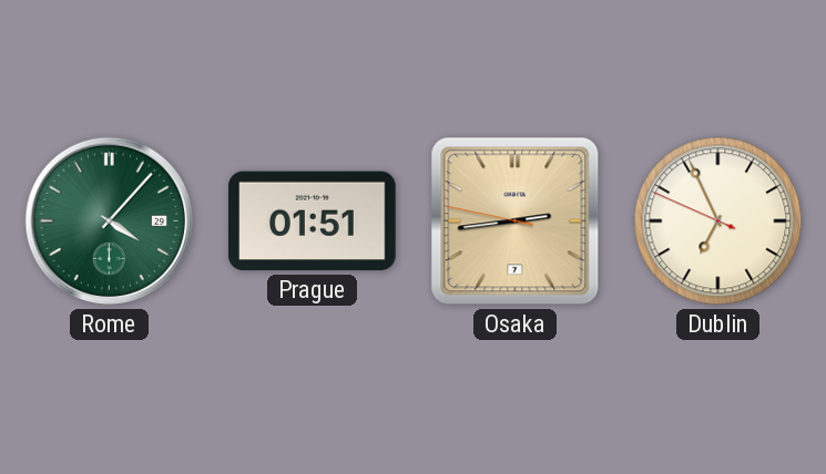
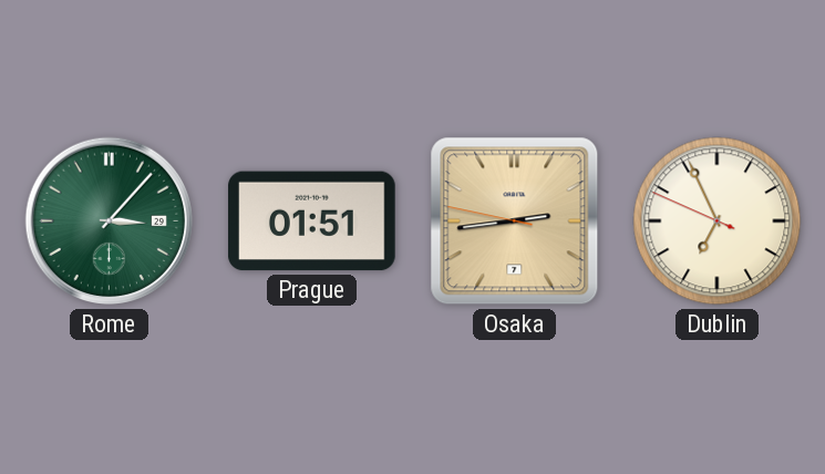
Rome: 4:07 -> 3:07 (110, 221)
